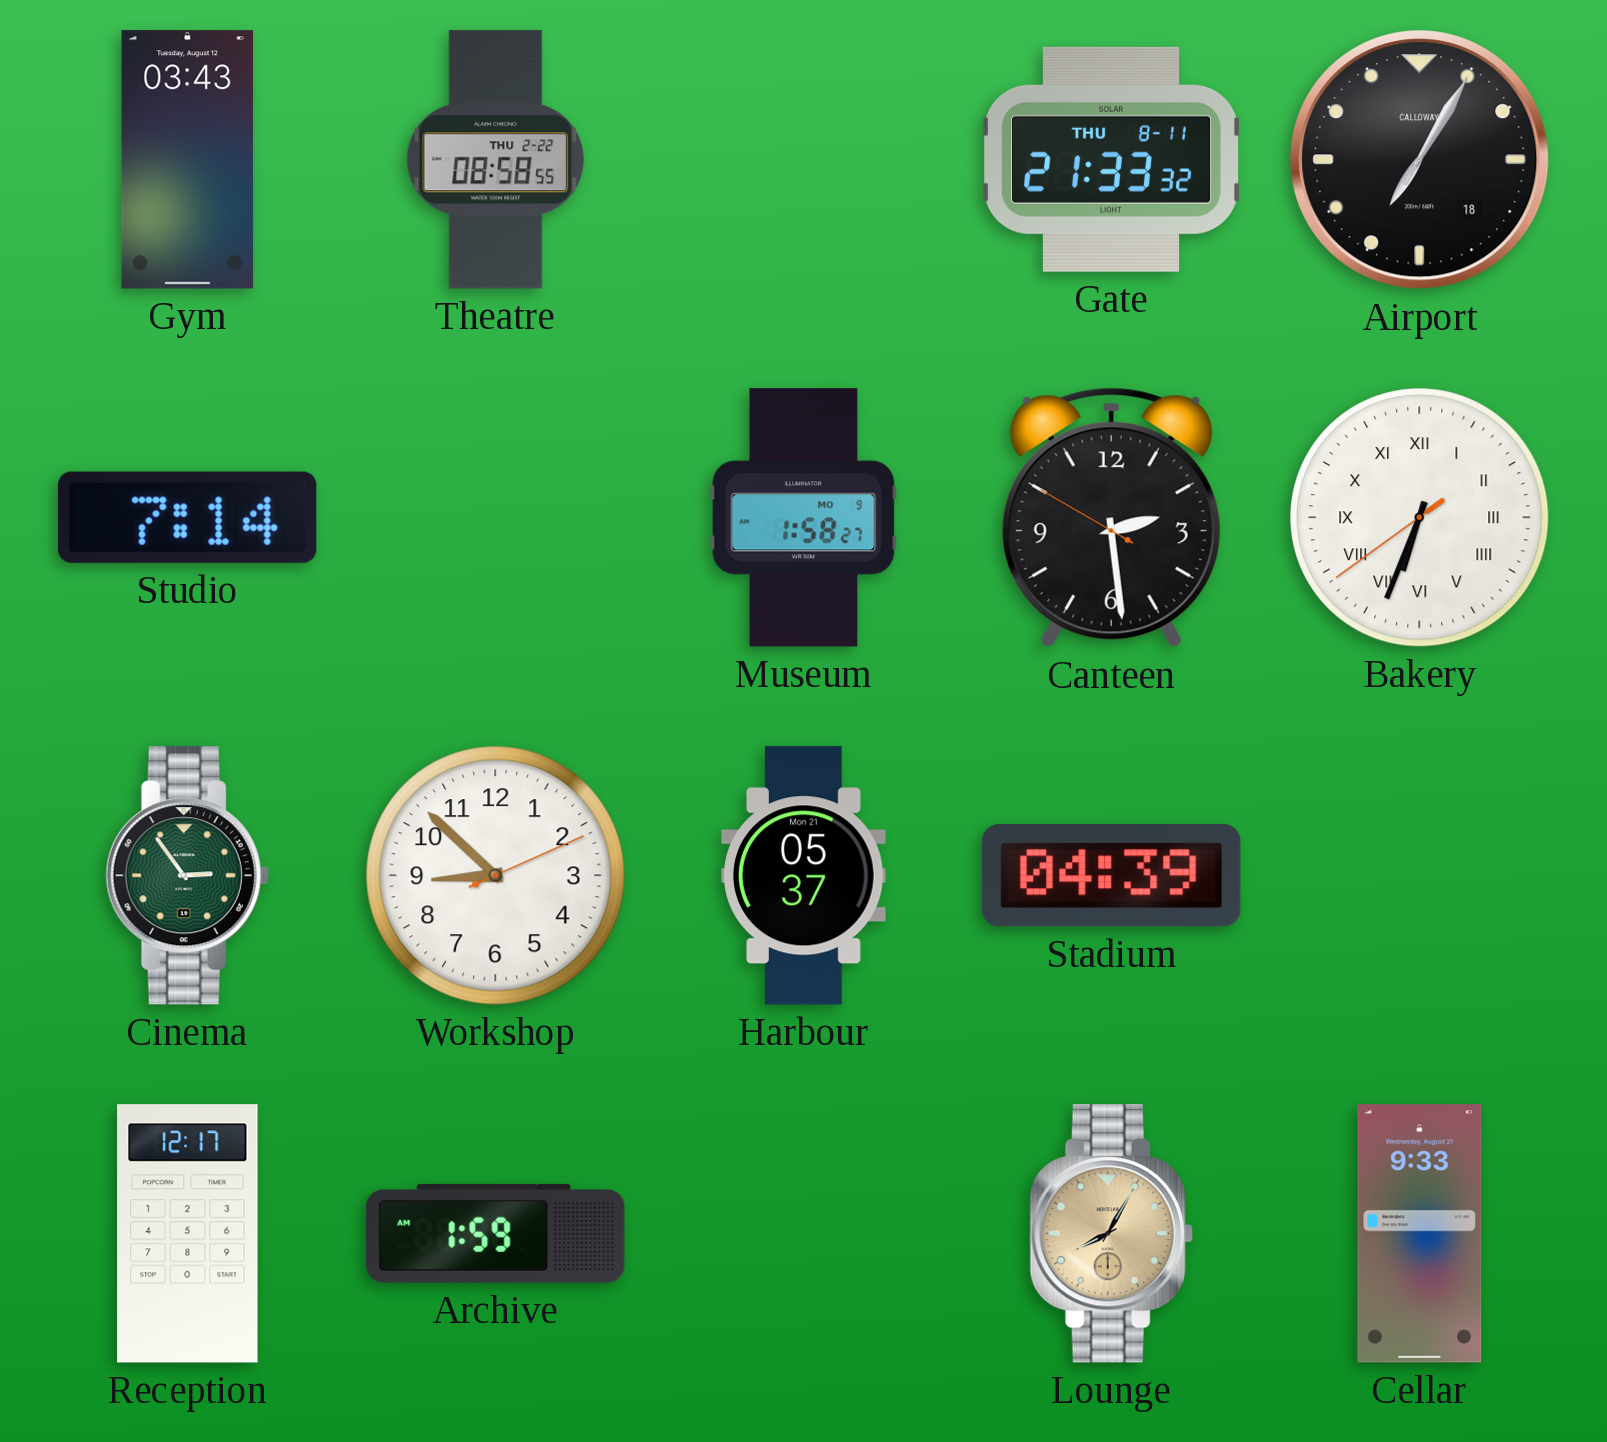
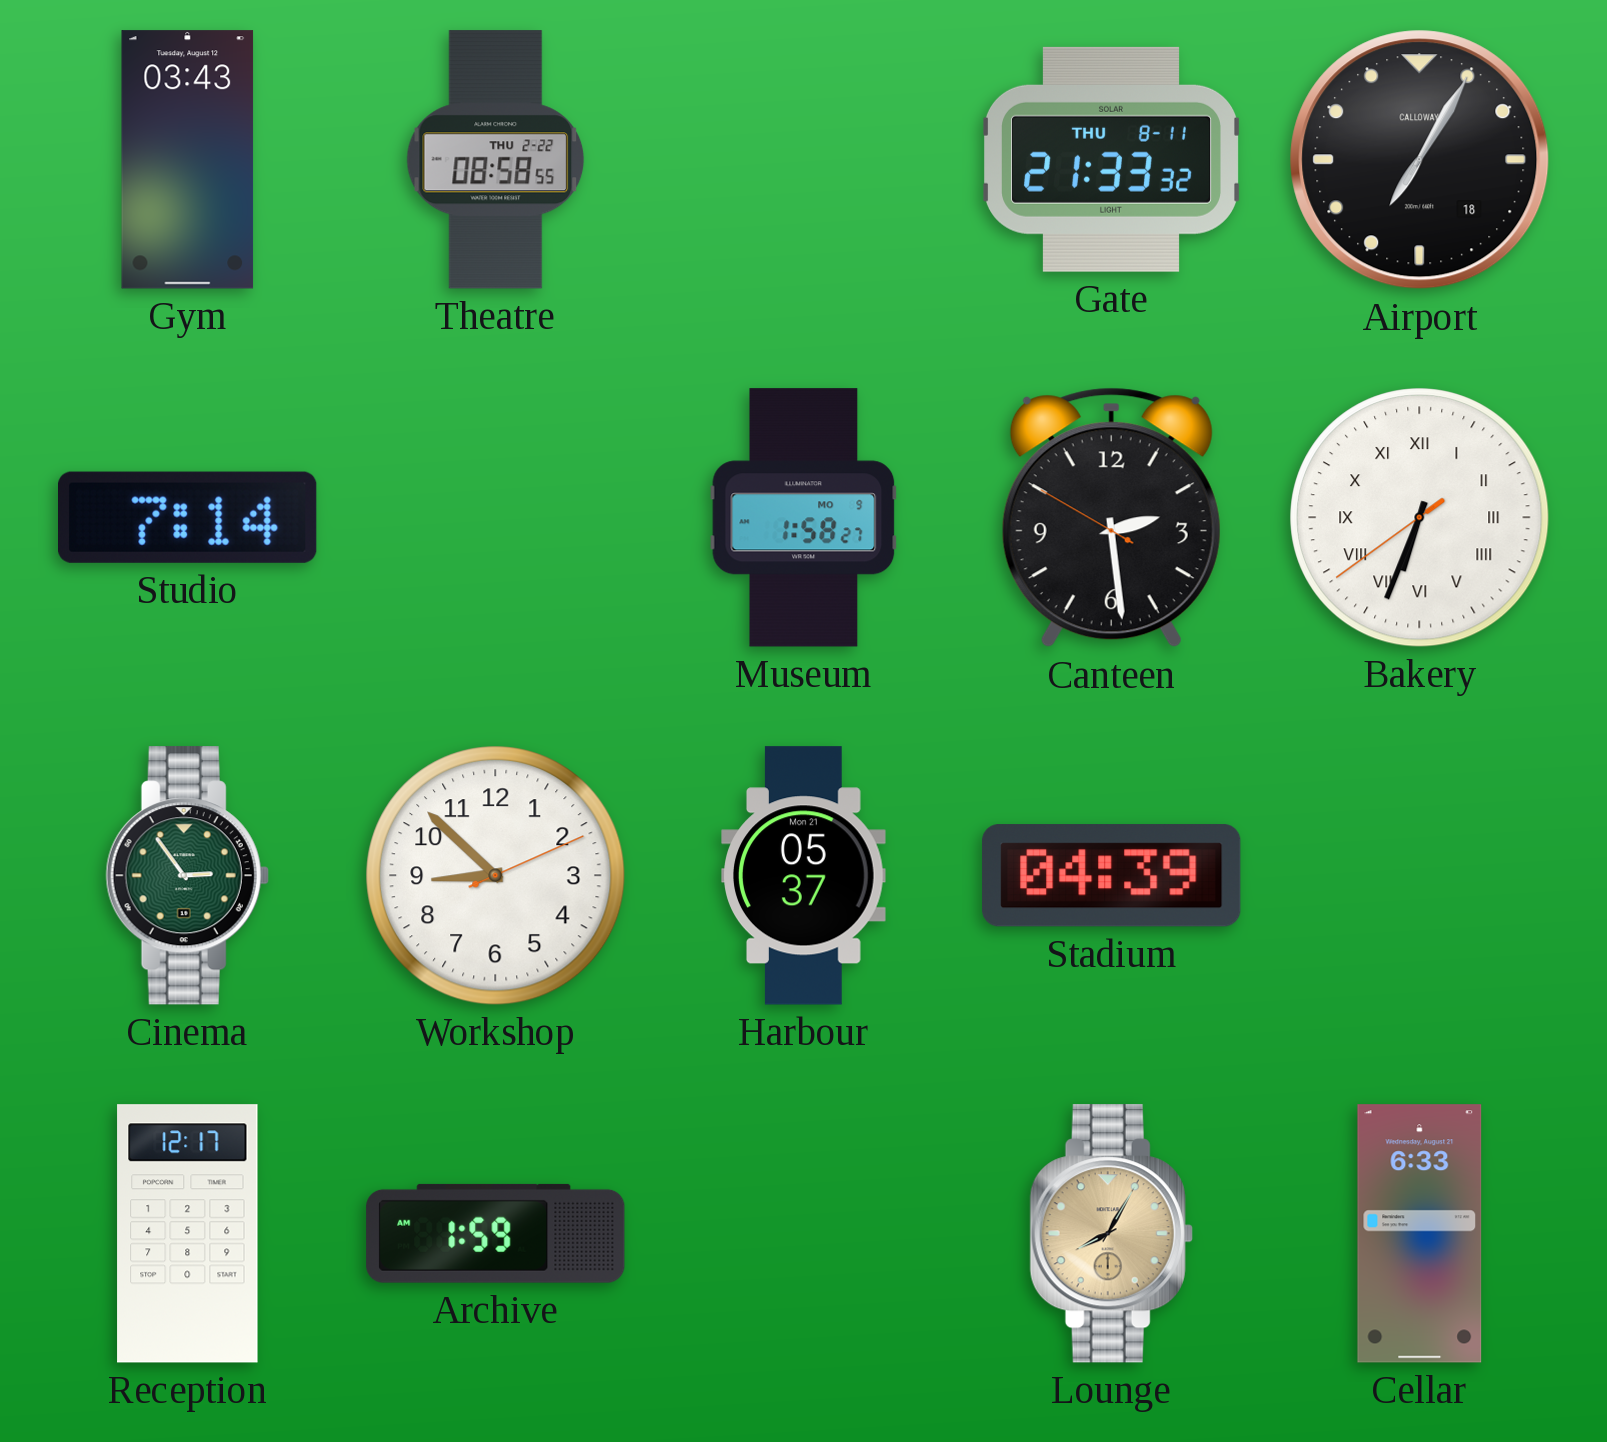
Cellar: 9:33 -> 6:33 (1420, 1234)
